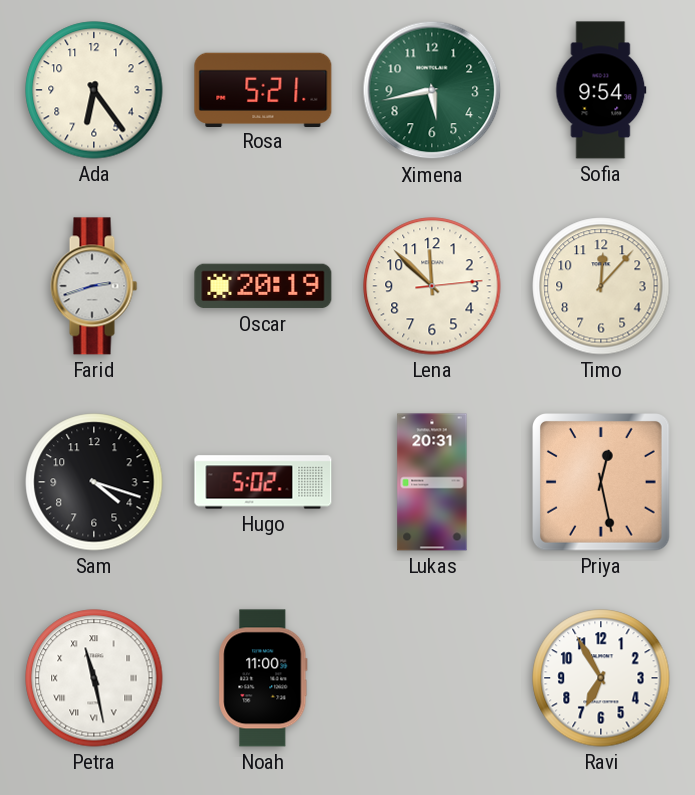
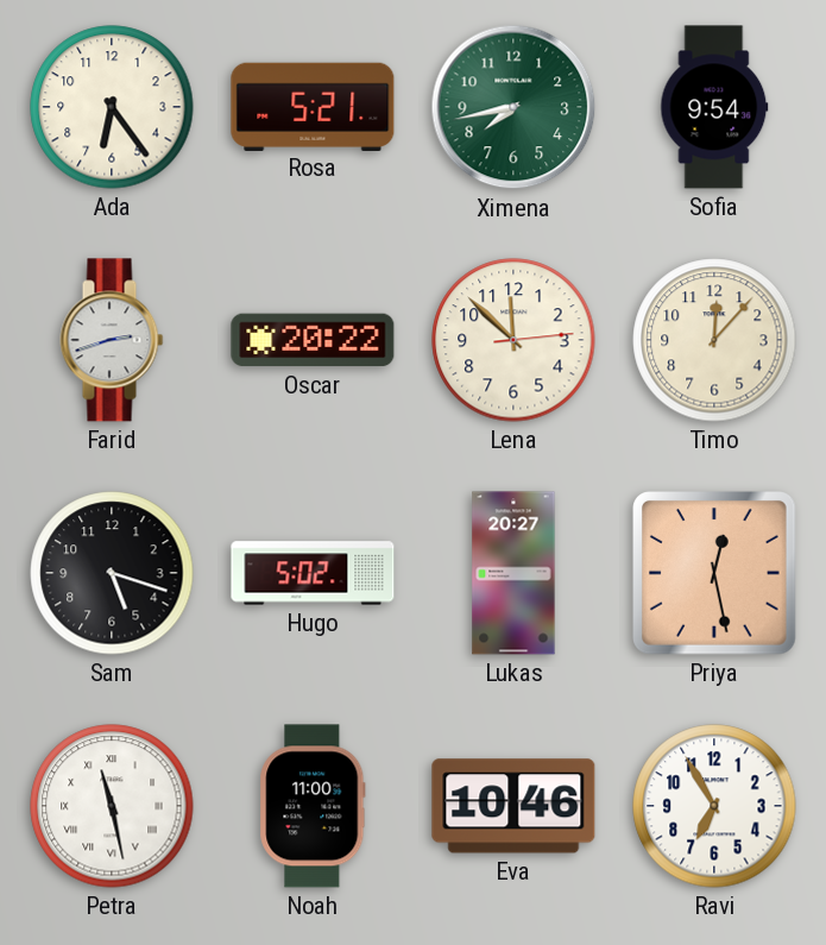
Ximena: 5:43 -> 7:43 (513, 107)
Oscar: 20:19 -> 20:22 (313, 340)
Sam: 4:18 -> 5:18 (112, 573)
Lukas: 20:31 -> 20:27 (513, 573)
Eva: none -> 10:46 (513, 806)
